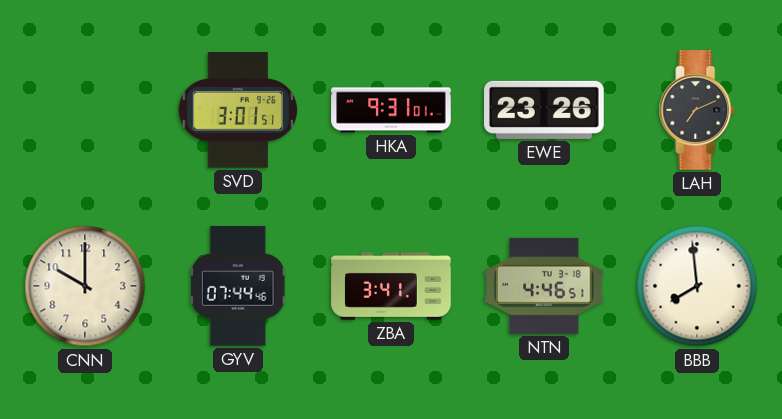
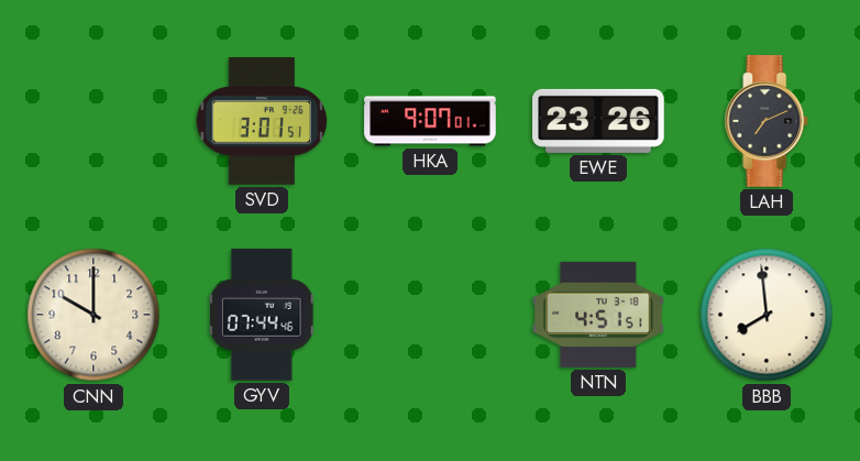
HKA: 9:31 -> 9:07 (430, 121)
ZBA: 3:41 -> none (391, 287)
NTN: 4:46 -> 4:51 (598, 315)
